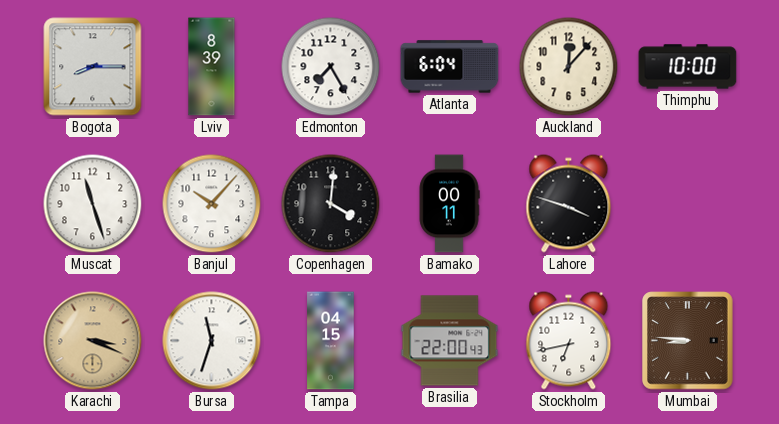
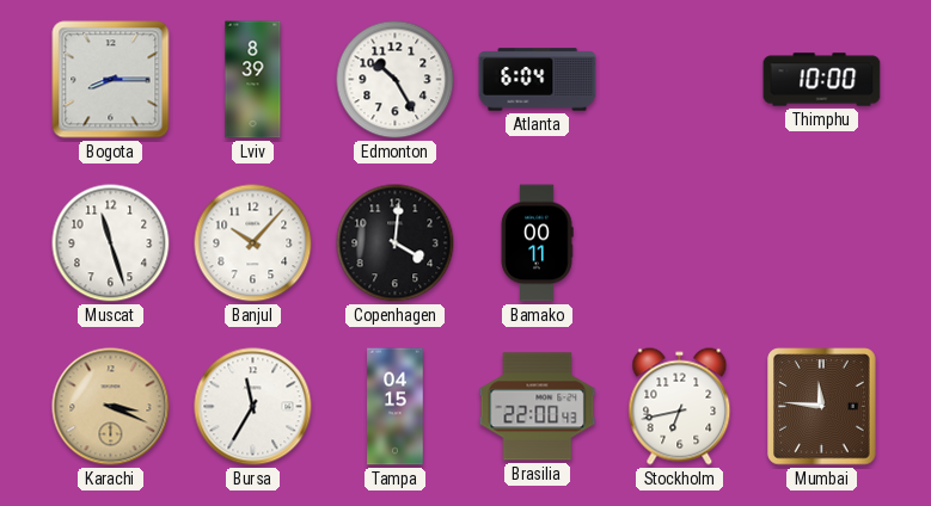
Edmonton: 7:25 -> 10:25 (396, 80)
Auckland: 12:07 -> none (569, 67)
Lahore: 3:48 -> none (569, 204)
Bursa: 11:33 -> 11:35 (253, 407)
Mumbai: 8:46 -> 11:46 (822, 407)
